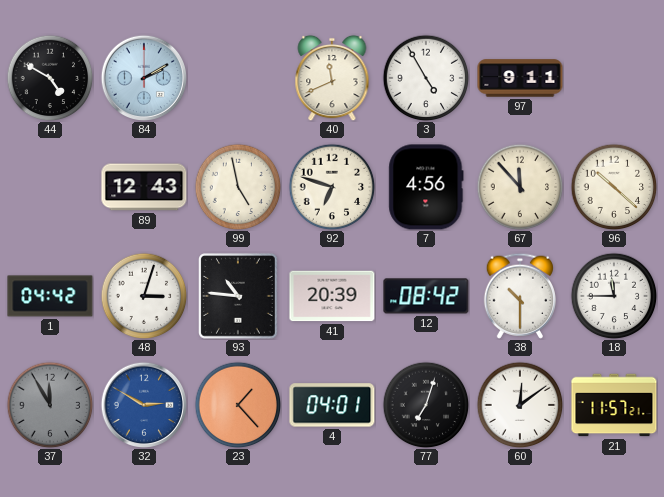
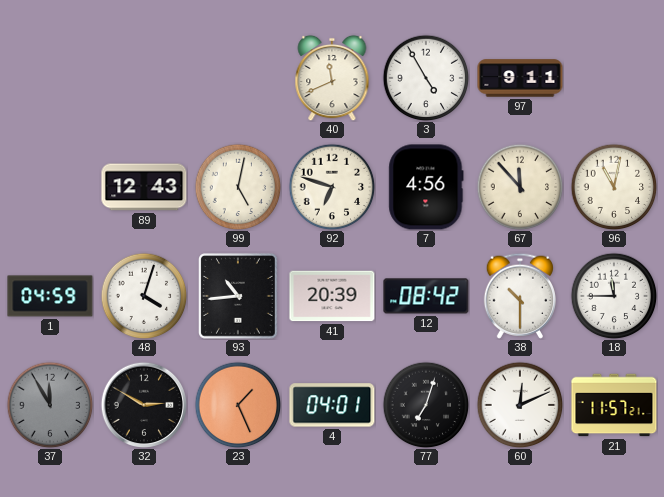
44: 4:50 -> none (50, 78)
84: 2:10 -> none (143, 77)
99: 4:58 -> 5:02 (238, 187)
96: 10:22 -> 11:02 (614, 187)
1: 04:42 -> 04:59 (50, 296)
48: 3:03 -> 4:03 (144, 296)
93: 10:46 -> 10:44 (239, 297)
32 dial: blue -> black (143, 404)
23: 1:23 -> 1:26 (238, 405)
60: 12:09 -> 12:11 (520, 405)
